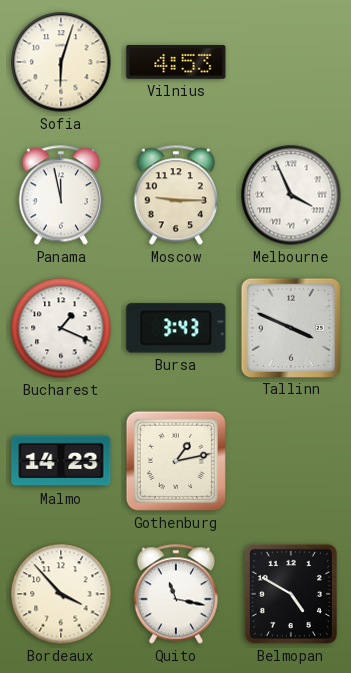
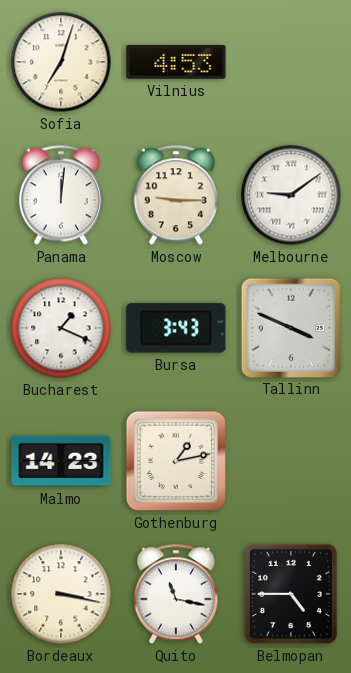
Sofia: 6:03 -> 7:03 (61, 62)
Panama: 11:58 -> 12:01 (61, 195)
Melbourne: 3:56 -> 9:09 (291, 195)
Bordeaux: 3:53 -> 3:17 (61, 594)
Belmopan: 4:50 -> 4:45 (291, 594)
